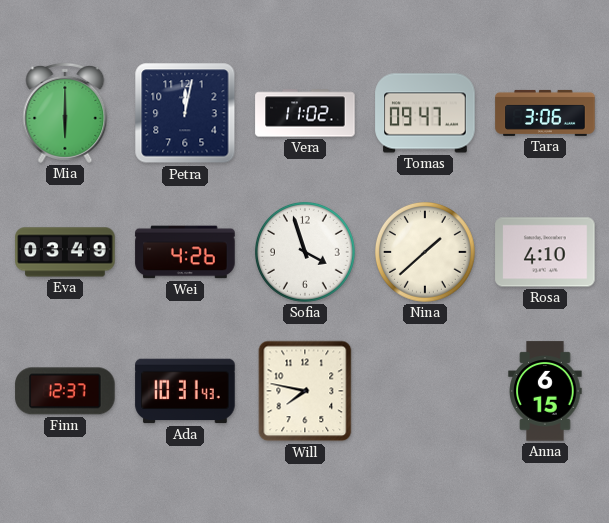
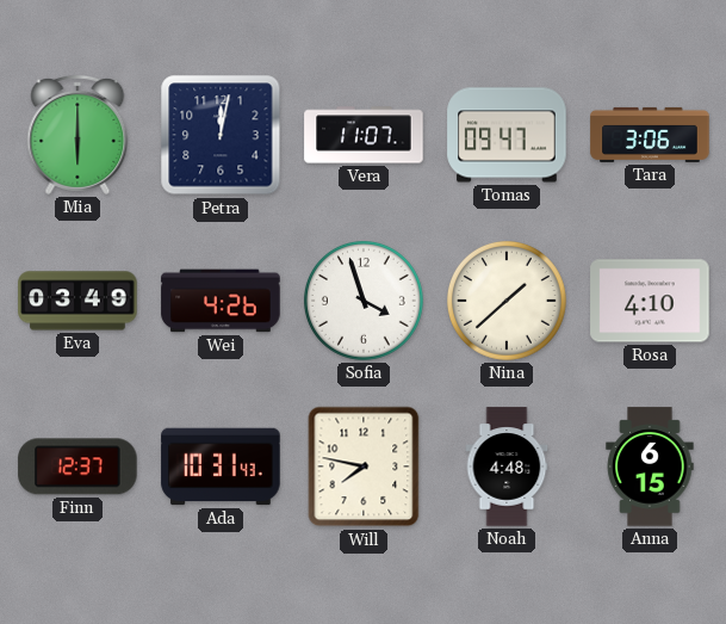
Vera: 11:02 -> 11:07 (364, 135)
Noah: none -> 4:48 (507, 467)
